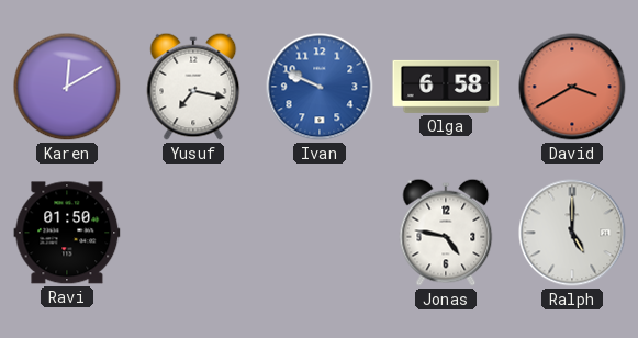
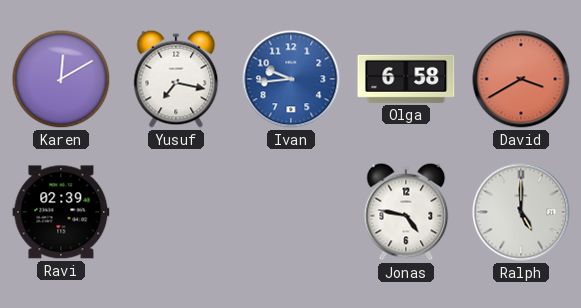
Ivan: 9:49 -> 9:44 (291, 79)
Ravi: 01:50 -> 02:39 (61, 212)
